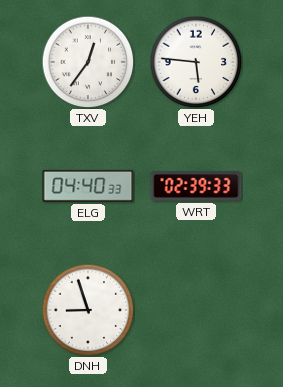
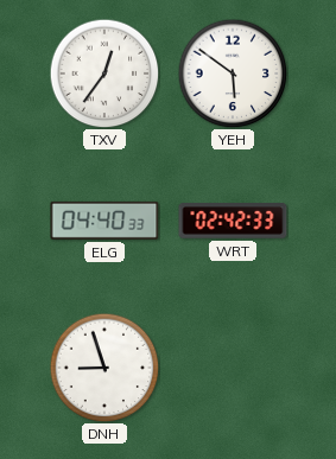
YEH: 5:46 -> 5:51 (233, 74)
WRT: 02:39 -> 02:42 (233, 221)
